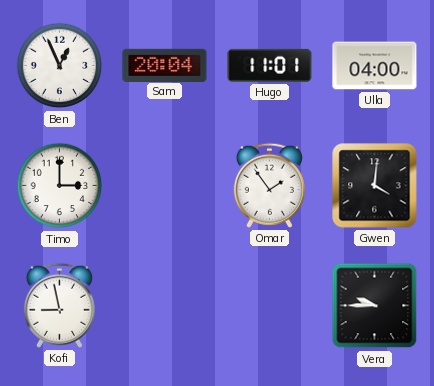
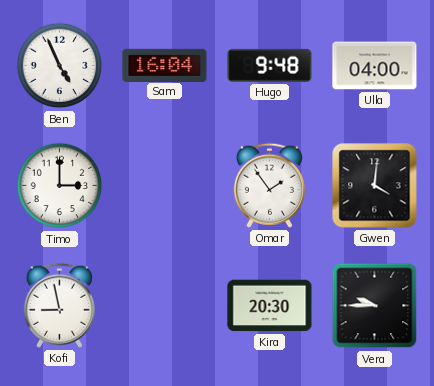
Ben: 12:56 -> 4:56 (60, 66)
Sam: 20:04 -> 16:04 (165, 65)
Hugo: 11:01 -> 9:48 (270, 65)
Kira: none -> 20:30 (270, 306)
